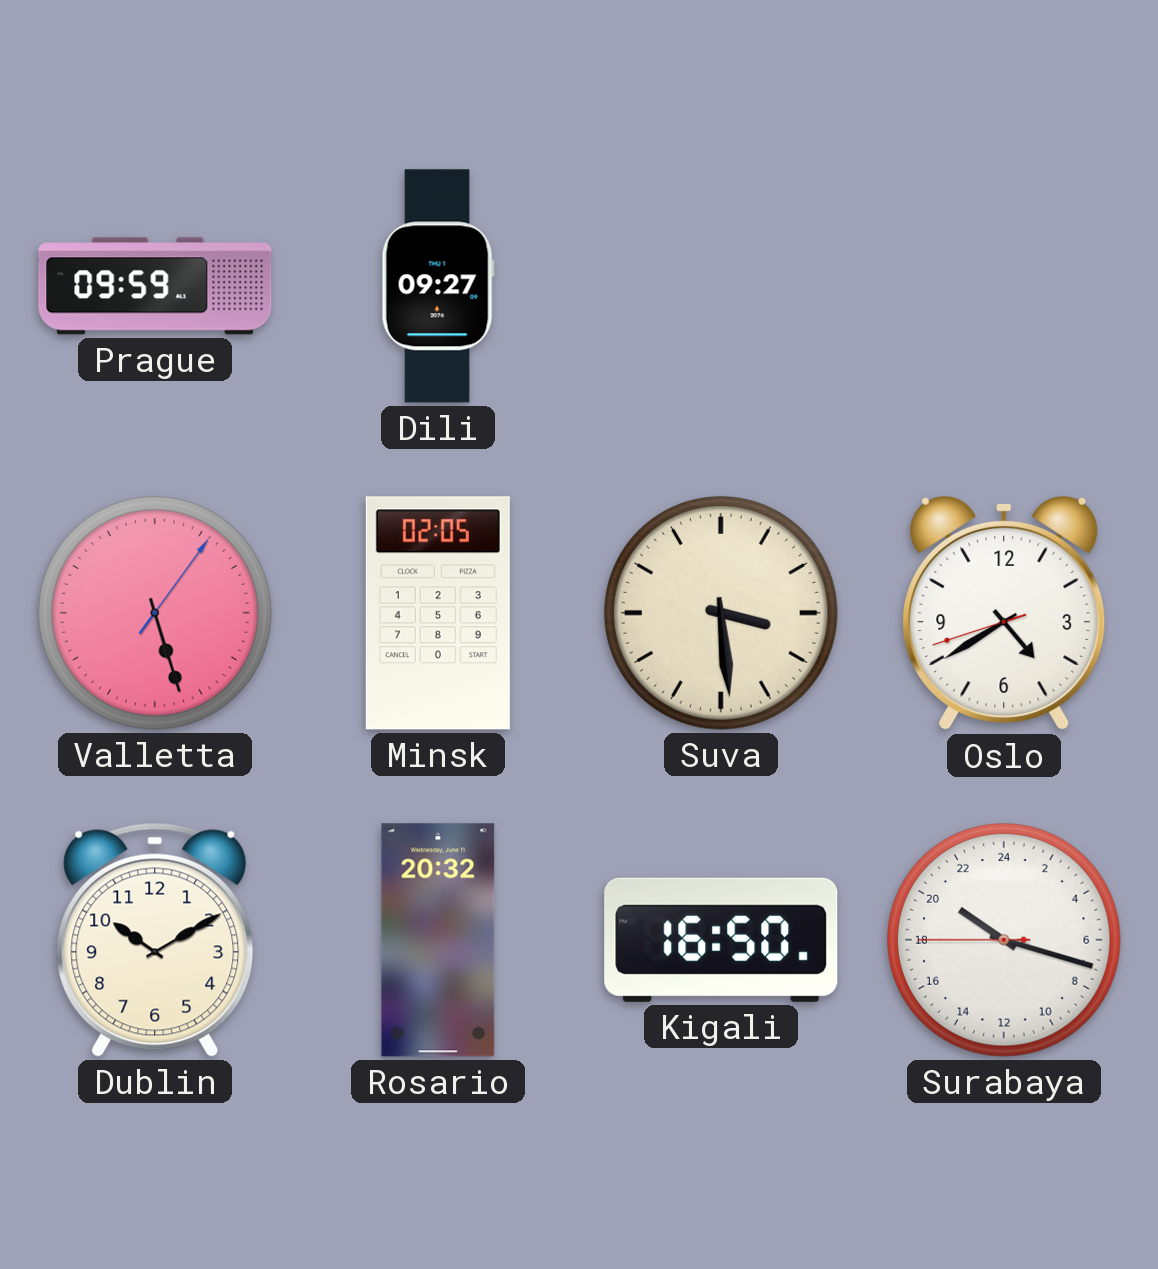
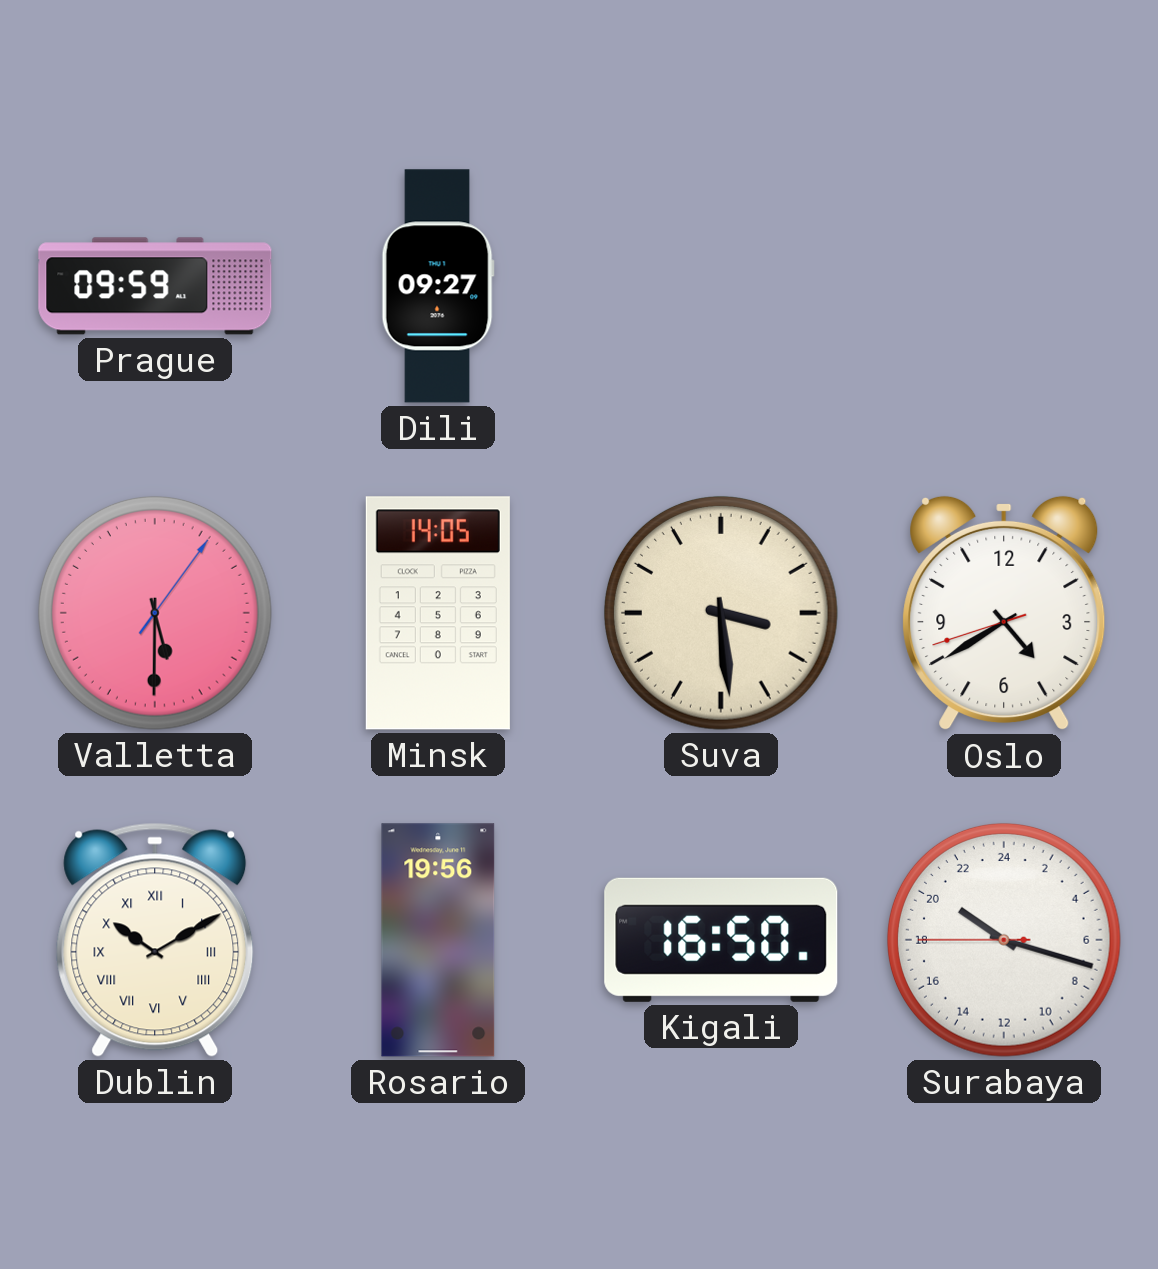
Valletta: 5:27 -> 5:30 (155, 613)
Minsk: 02:05 -> 14:05 (438, 613)
Dublin numerals: Arabic -> Roman (155, 940)
Rosario: 20:32 -> 19:56 (438, 940)
